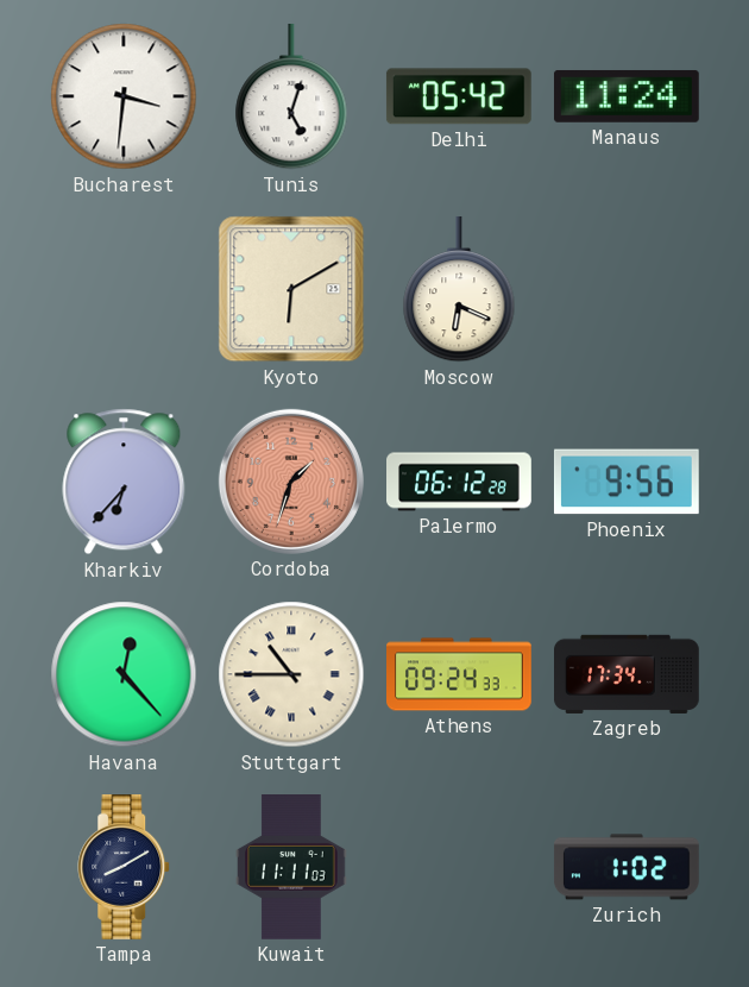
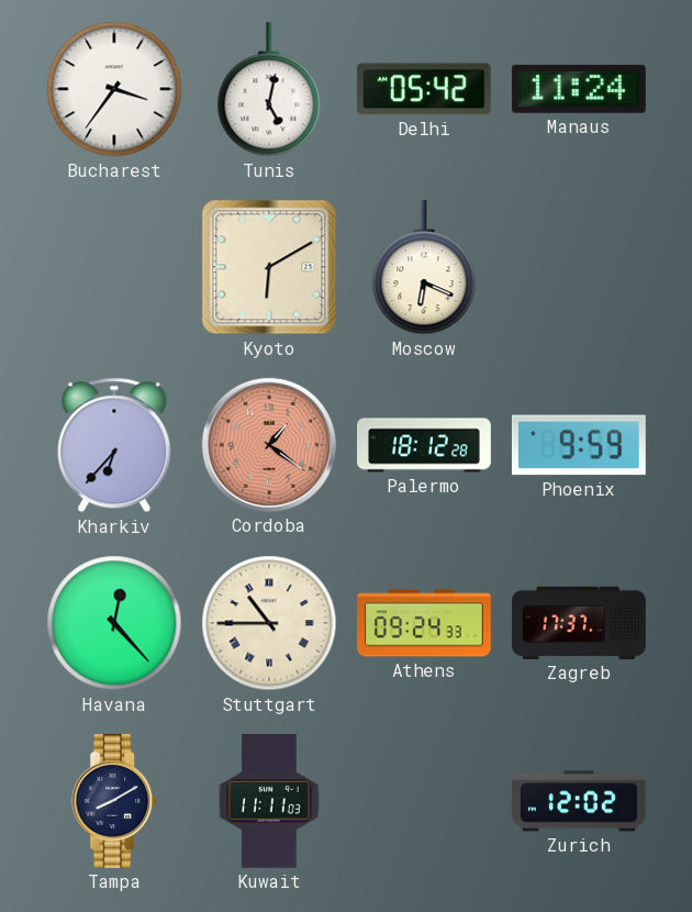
Bucharest: 3:31 -> 3:36 (114, 89)
Tunis: 5:03 -> 5:02 (269, 89)
Cordoba: 1:33 -> 1:21 (269, 445)
Palermo: 06:12 -> 18:12 (425, 445)
Phoenix: 9:56 -> 9:59 (579, 445)
Zagreb: 17:34 -> 17:37 (580, 623)
Zurich: 1:02 -> 12:02 (579, 801)
